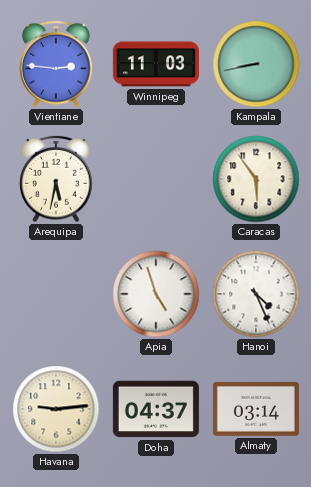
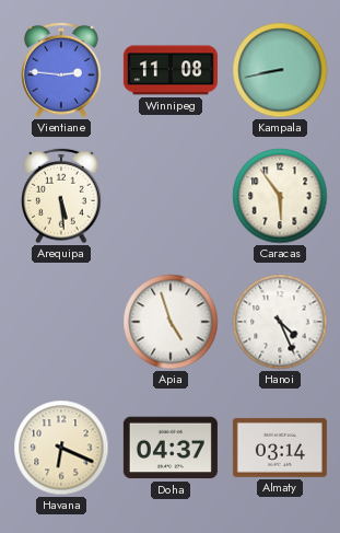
Winnipeg: 11:03 -> 11:08 (171, 70)
Arequipa: 5:32 -> 5:29 (61, 196)
Havana: 9:14 -> 6:19 (61, 448)
